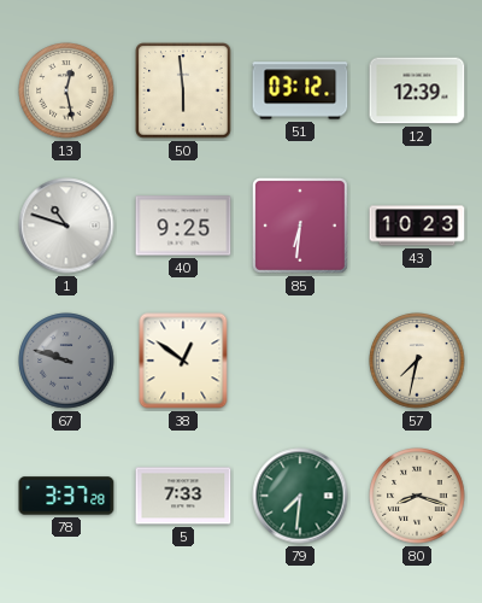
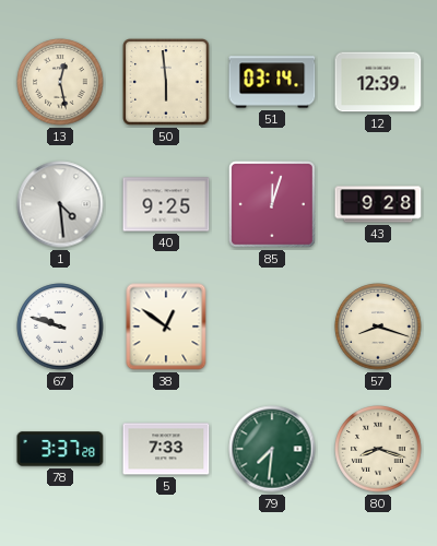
51: 03:12 -> 03:14 (272, 82)
1: 10:48 -> 4:29 (60, 204)
85: 6:31 -> 12:03 (272, 204)
43: 10:23 -> 9:28 (378, 204)
67 dial: grey -> white (60, 327)
57: 7:32 -> 8:18 (378, 327)
